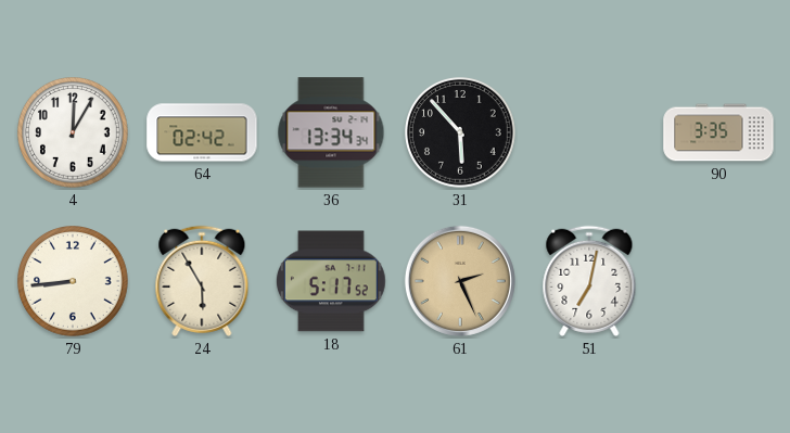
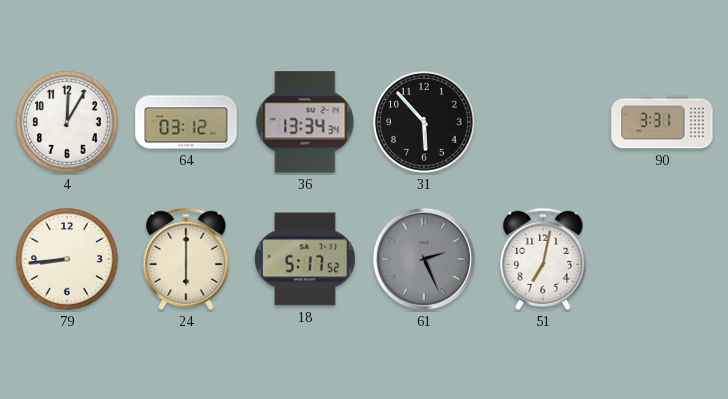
64: 02:42 -> 03:12 (186, 122)
90: 3:35 -> 3:31 (662, 122)
24: 5:55 -> 6:00 (186, 259)
61 dial: champagne -> grey (424, 259)
